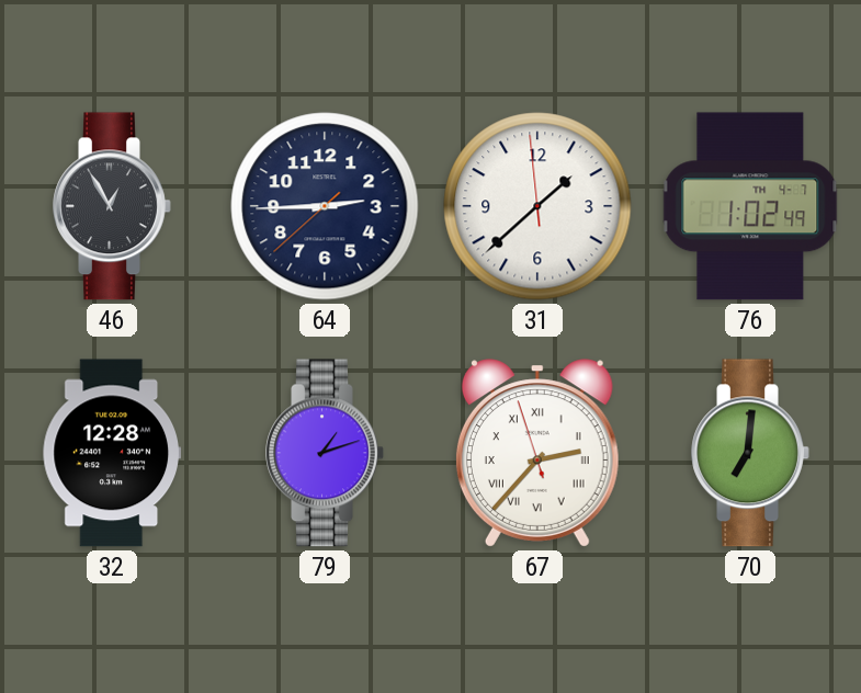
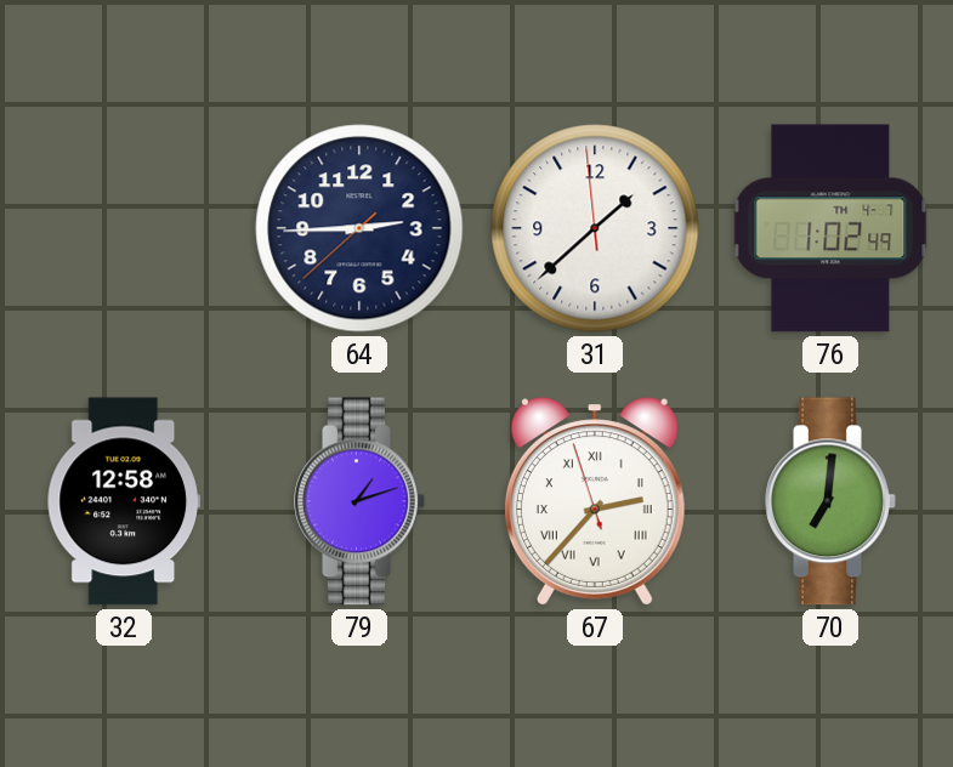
46: 12:55 -> none (112, 206)
32: 12:28 -> 12:58 (123, 501)
